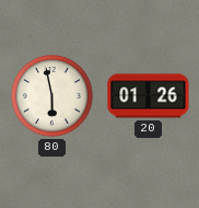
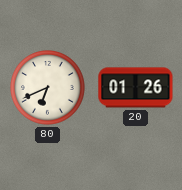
80: 5:58 -> 6:41 (48, 88)
